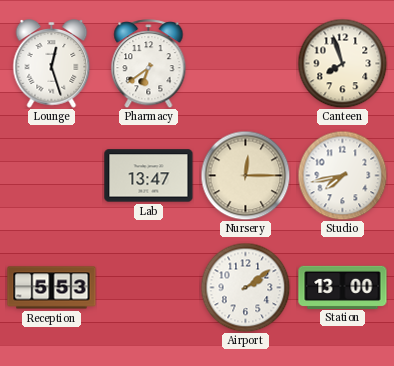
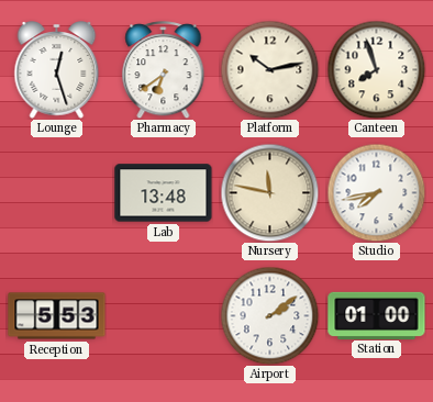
Platform: none -> 10:13 (269, 69)
Lab: 13:47 -> 13:48 (164, 193)
Nursery: 12:15 -> 11:47 (269, 192)
Station: 13:00 -> 01:00 (377, 315)
